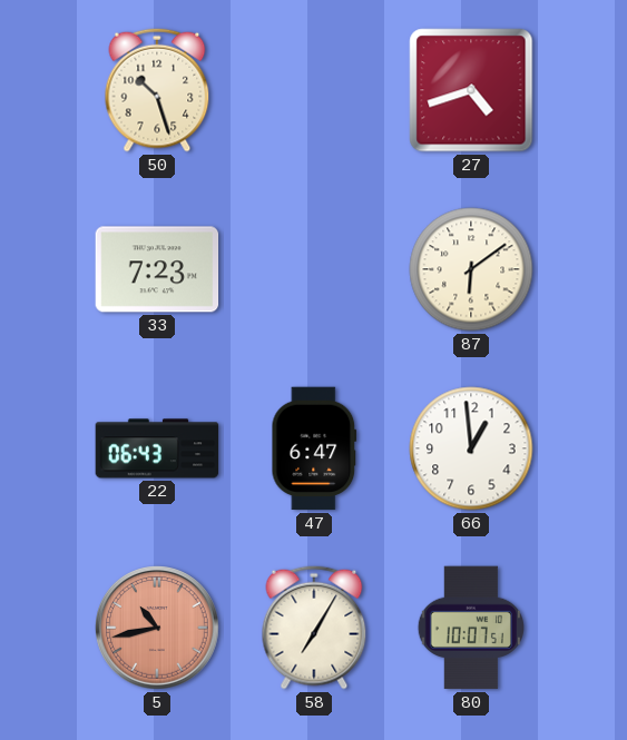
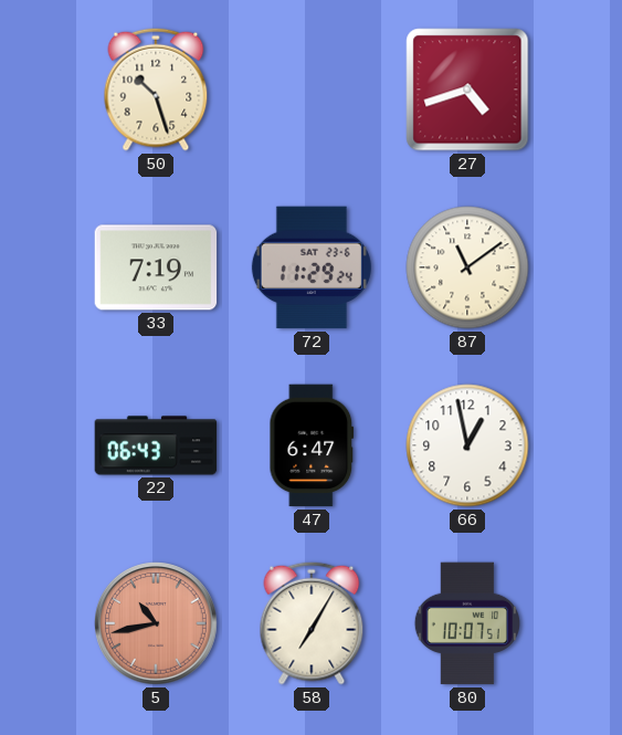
33: 7:23 -> 7:19 (156, 267)
72: none -> 11:29 (312, 267)
87: 6:09 -> 11:09 (467, 267)
66: 12:59 -> 12:58 (467, 445)
